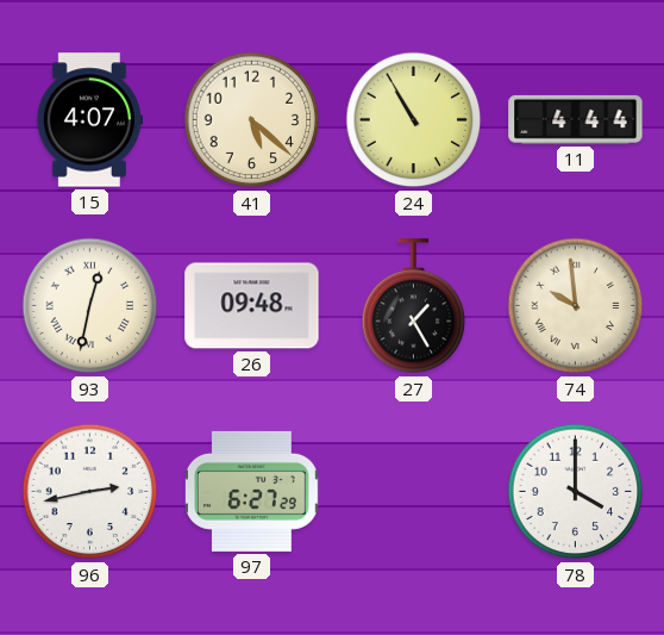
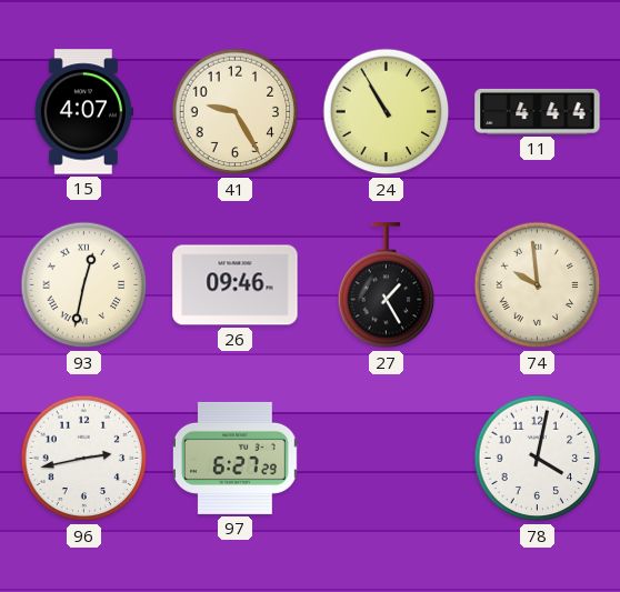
41: 5:22 -> 9:25 (236, 112)
26: 09:48 -> 09:46 (236, 285)
78: 4:00 -> 4:02 (538, 459)
